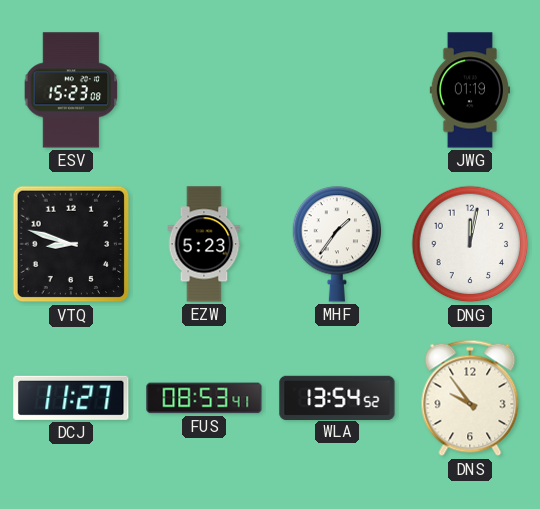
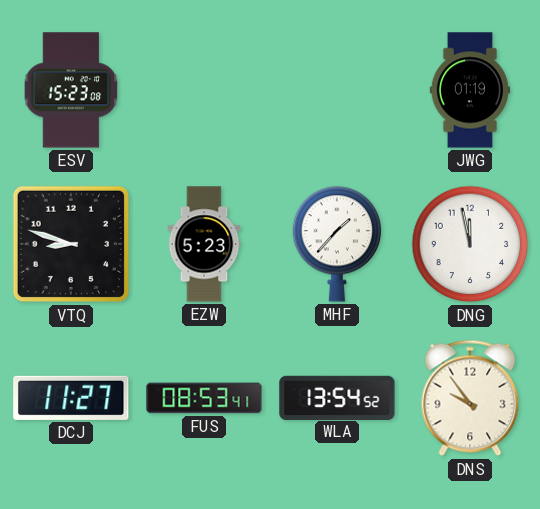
MHF: 1:36 -> 1:37 (337, 244)
DNG: 12:02 -> 11:58 (470, 244)
